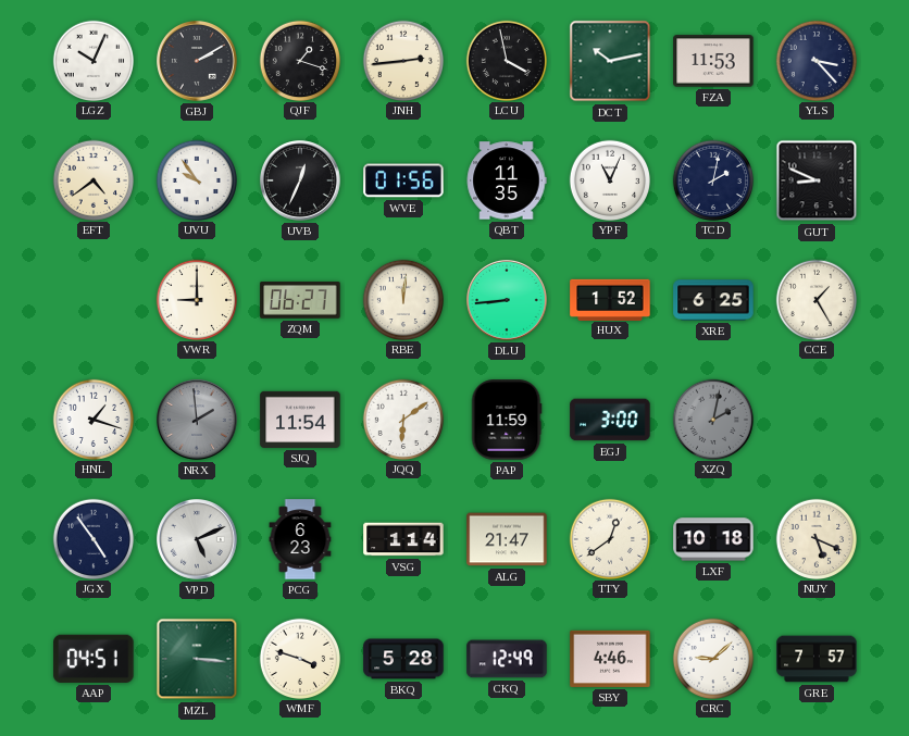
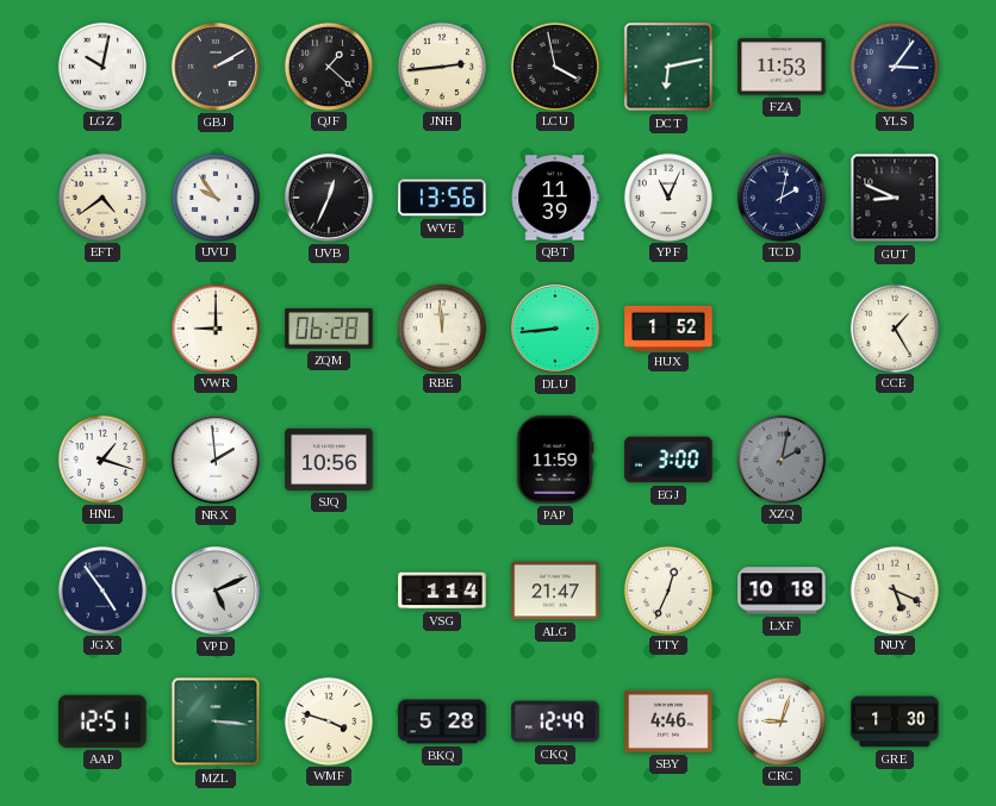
LGZ: 10:04 -> 10:02 (101, 65)
QJF: 1:18 -> 1:22 (328, 65)
DCT: 10:13 -> 6:13 (668, 67)
YLS: 3:23 -> 3:06 (894, 65)
WVE: 01:56 -> 13:56 (442, 198)
QBT: 11:35 -> 11:39 (555, 198)
ZQM: 06:27 -> 06:28 (329, 329)
RBE: 12:01 -> 11:59 (441, 327)
XRE: 6:25 -> none (713, 300)
NRX dial: grey -> white (217, 461)
SJQ: 11:54 -> 10:56 (329, 460)
JQQ: 6:09 -> none (402, 419)
PCG: 6:23 -> none (300, 539)
TTY: 12:39 -> 12:34 (667, 589)
AAP: 04:51 -> 12:51 (102, 721)
CRC: 9:08 -> 9:03 (780, 720)
GRE: 7:57 -> 1:30 (895, 721)
